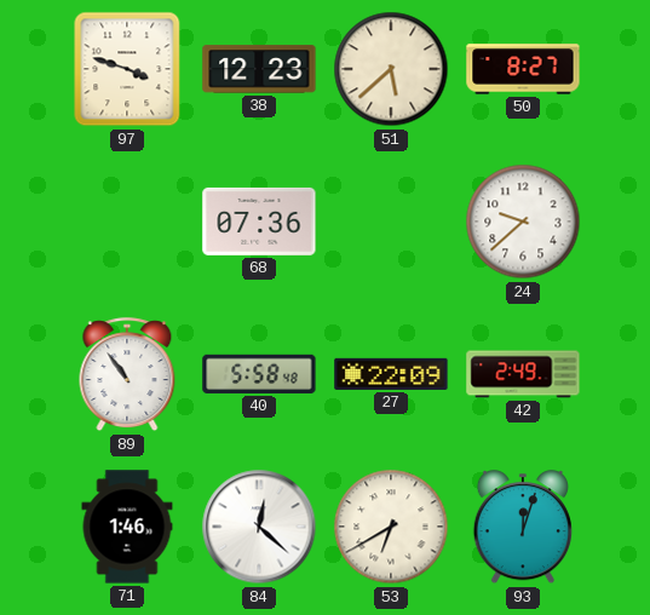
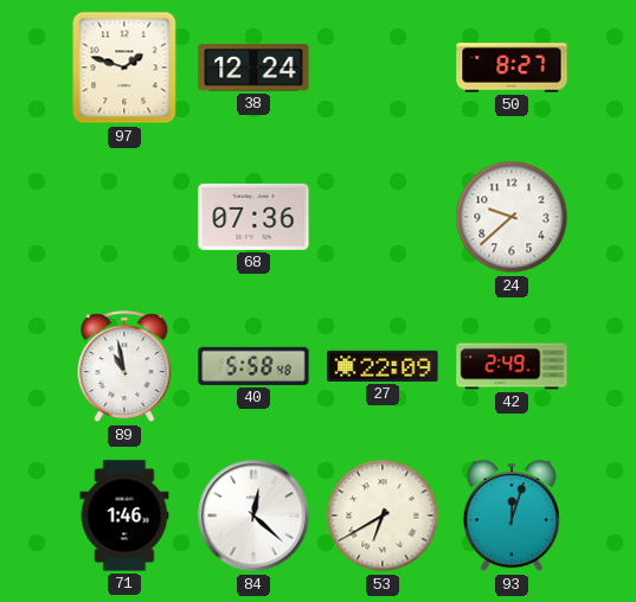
97: 3:48 -> 1:48 (124, 68)
38: 12:23 -> 12:24 (253, 68)
51: 5:38 -> none (391, 69)
89: 10:54 -> 10:58 (124, 367)
